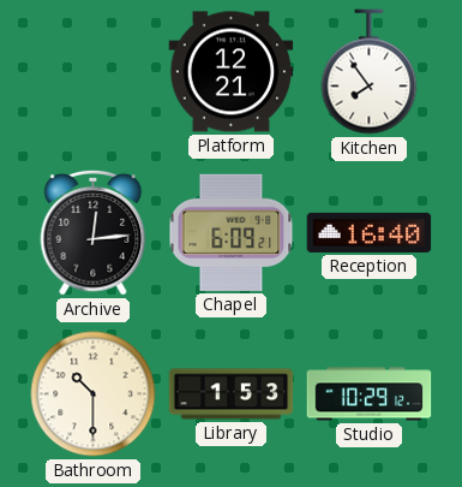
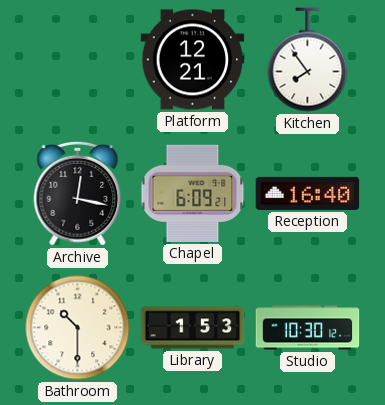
Archive: 12:14 -> 12:17 (78, 193)
Studio: 10:29 -> 10:30 (308, 328)
